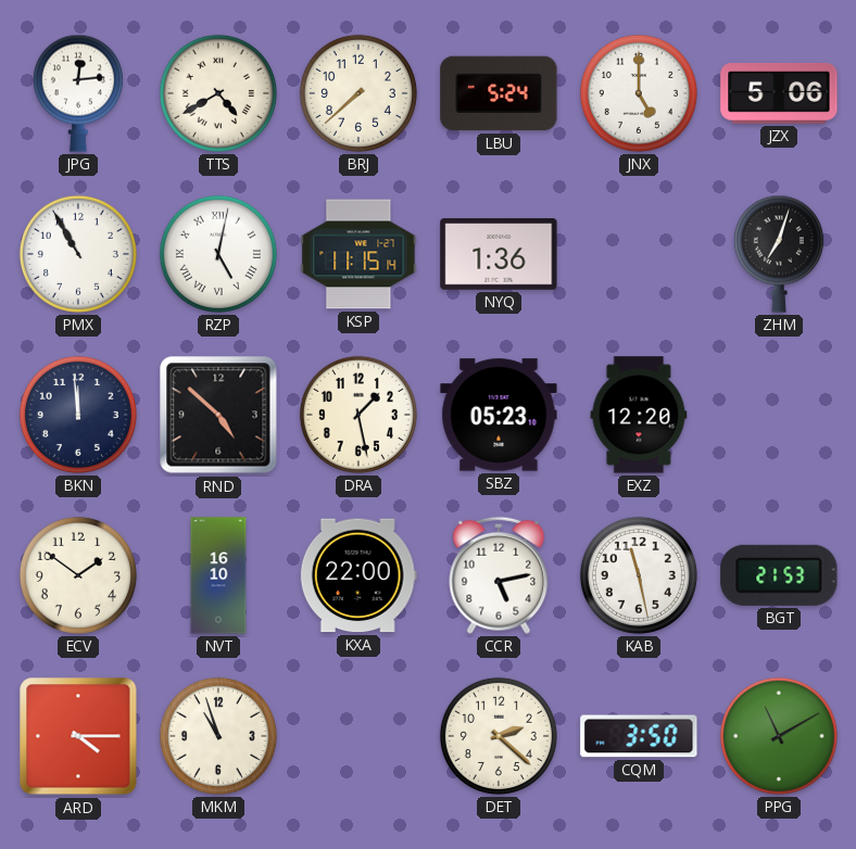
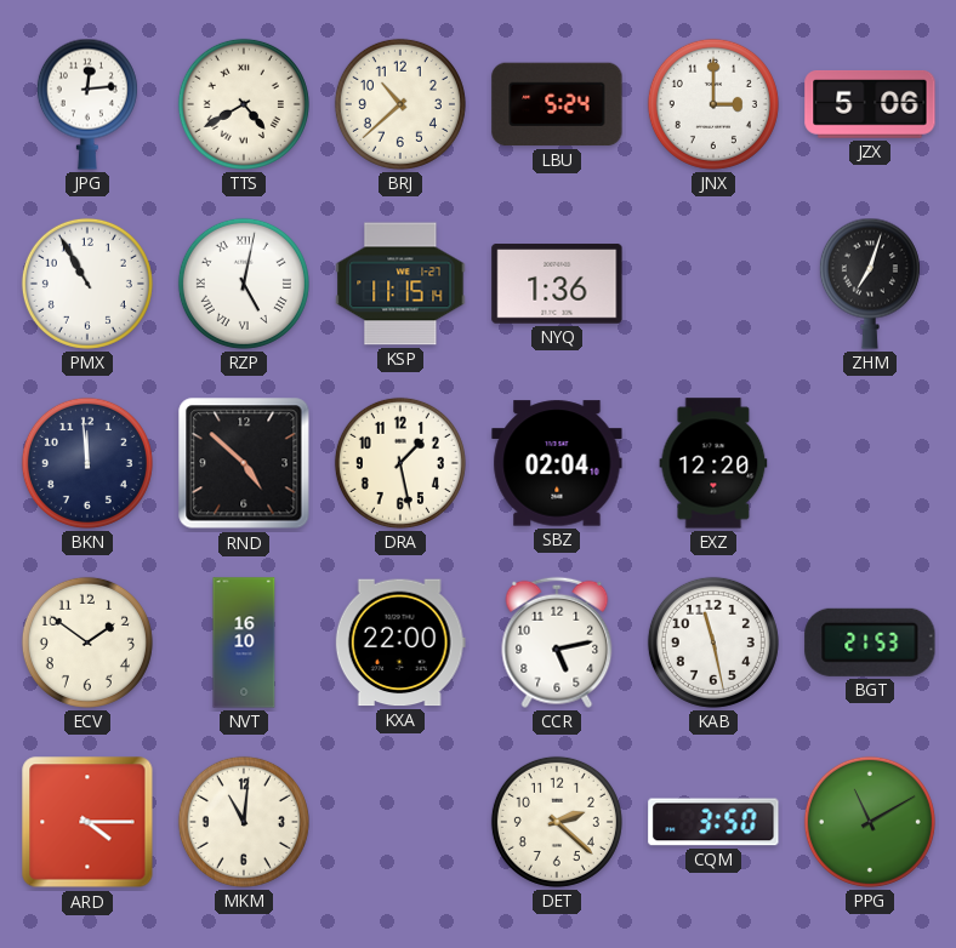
BRJ: 7:38 -> 10:38 (400, 104)
JNX: 5:00 -> 3:00 (713, 104)
SBZ: 05:23 -> 02:04 (557, 463)
MKM: 10:57 -> 11:01 (244, 822)
